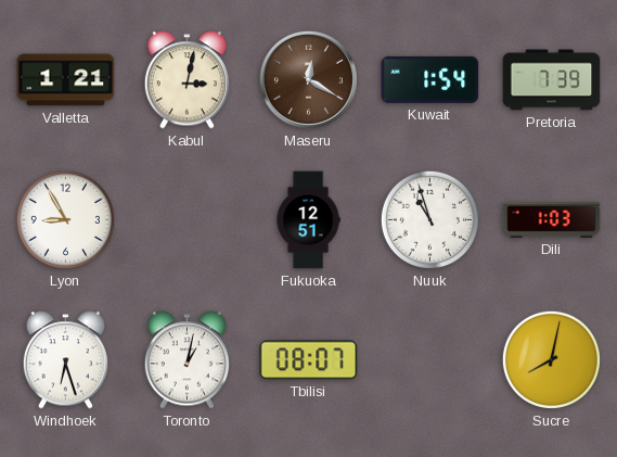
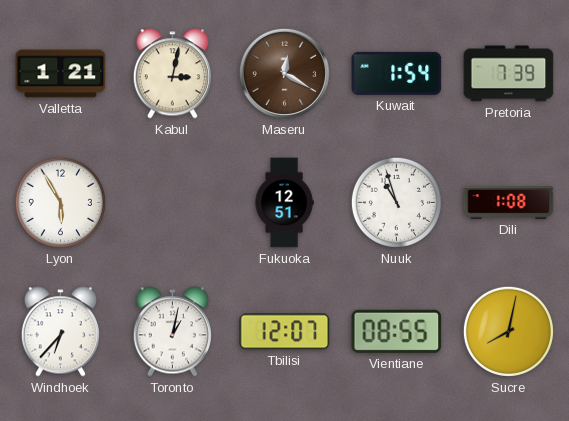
Lyon: 8:55 -> 5:55 (60, 202)
Dili: 1:03 -> 1:08 (509, 203)
Windhoek: 6:27 -> 6:37 (60, 332)
Tbilisi: 08:07 -> 12:07 (285, 332)
Vientiane: none -> 08:55 (397, 331)
